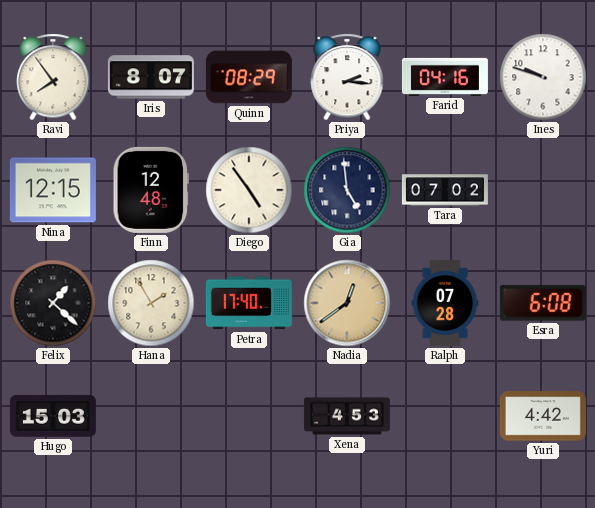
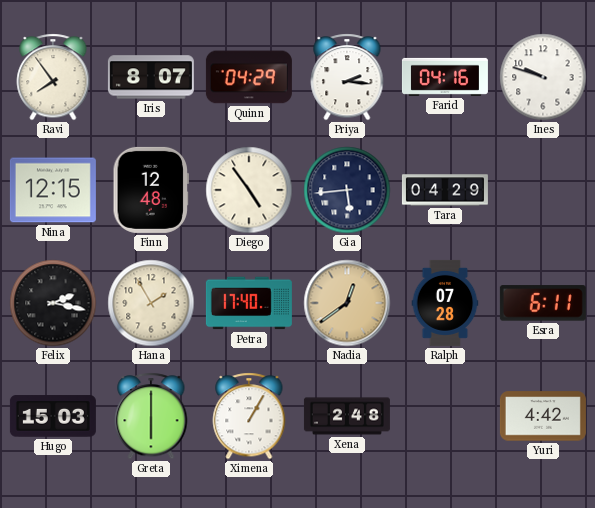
Quinn: 08:29 -> 04:29 (249, 77)
Gia: 4:59 -> 5:44 (347, 190)
Tara: 07:02 -> 04:29 (445, 190)
Felix: 1:22 -> 2:17 (53, 303)
Esra: 6:08 -> 6:11 (543, 303)
Greta: none -> 6:00 (151, 416)
Ximena: none -> 1:05 (249, 416)
Xena: 4:53 -> 2:48 (347, 416)
